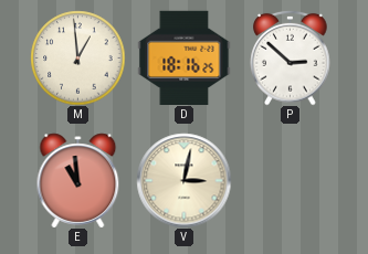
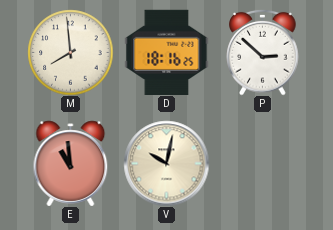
M: 12:59 -> 7:59 (70, 52)
V: 3:02 -> 10:02 (166, 163)
